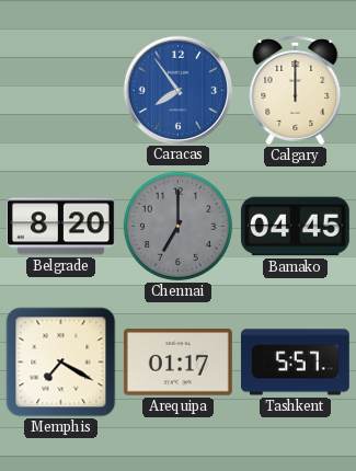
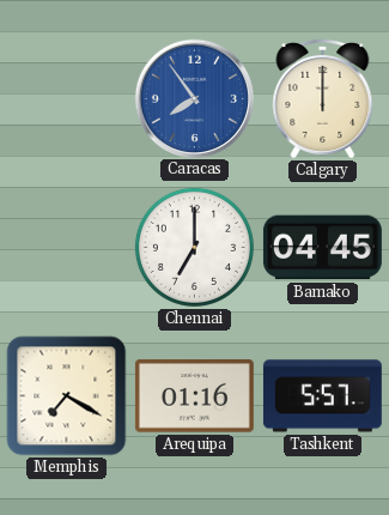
Belgrade: 8:20 -> none (60, 227)
Chennai dial: grey -> white (194, 247)
Arequipa: 01:17 -> 01:16 (194, 396)
